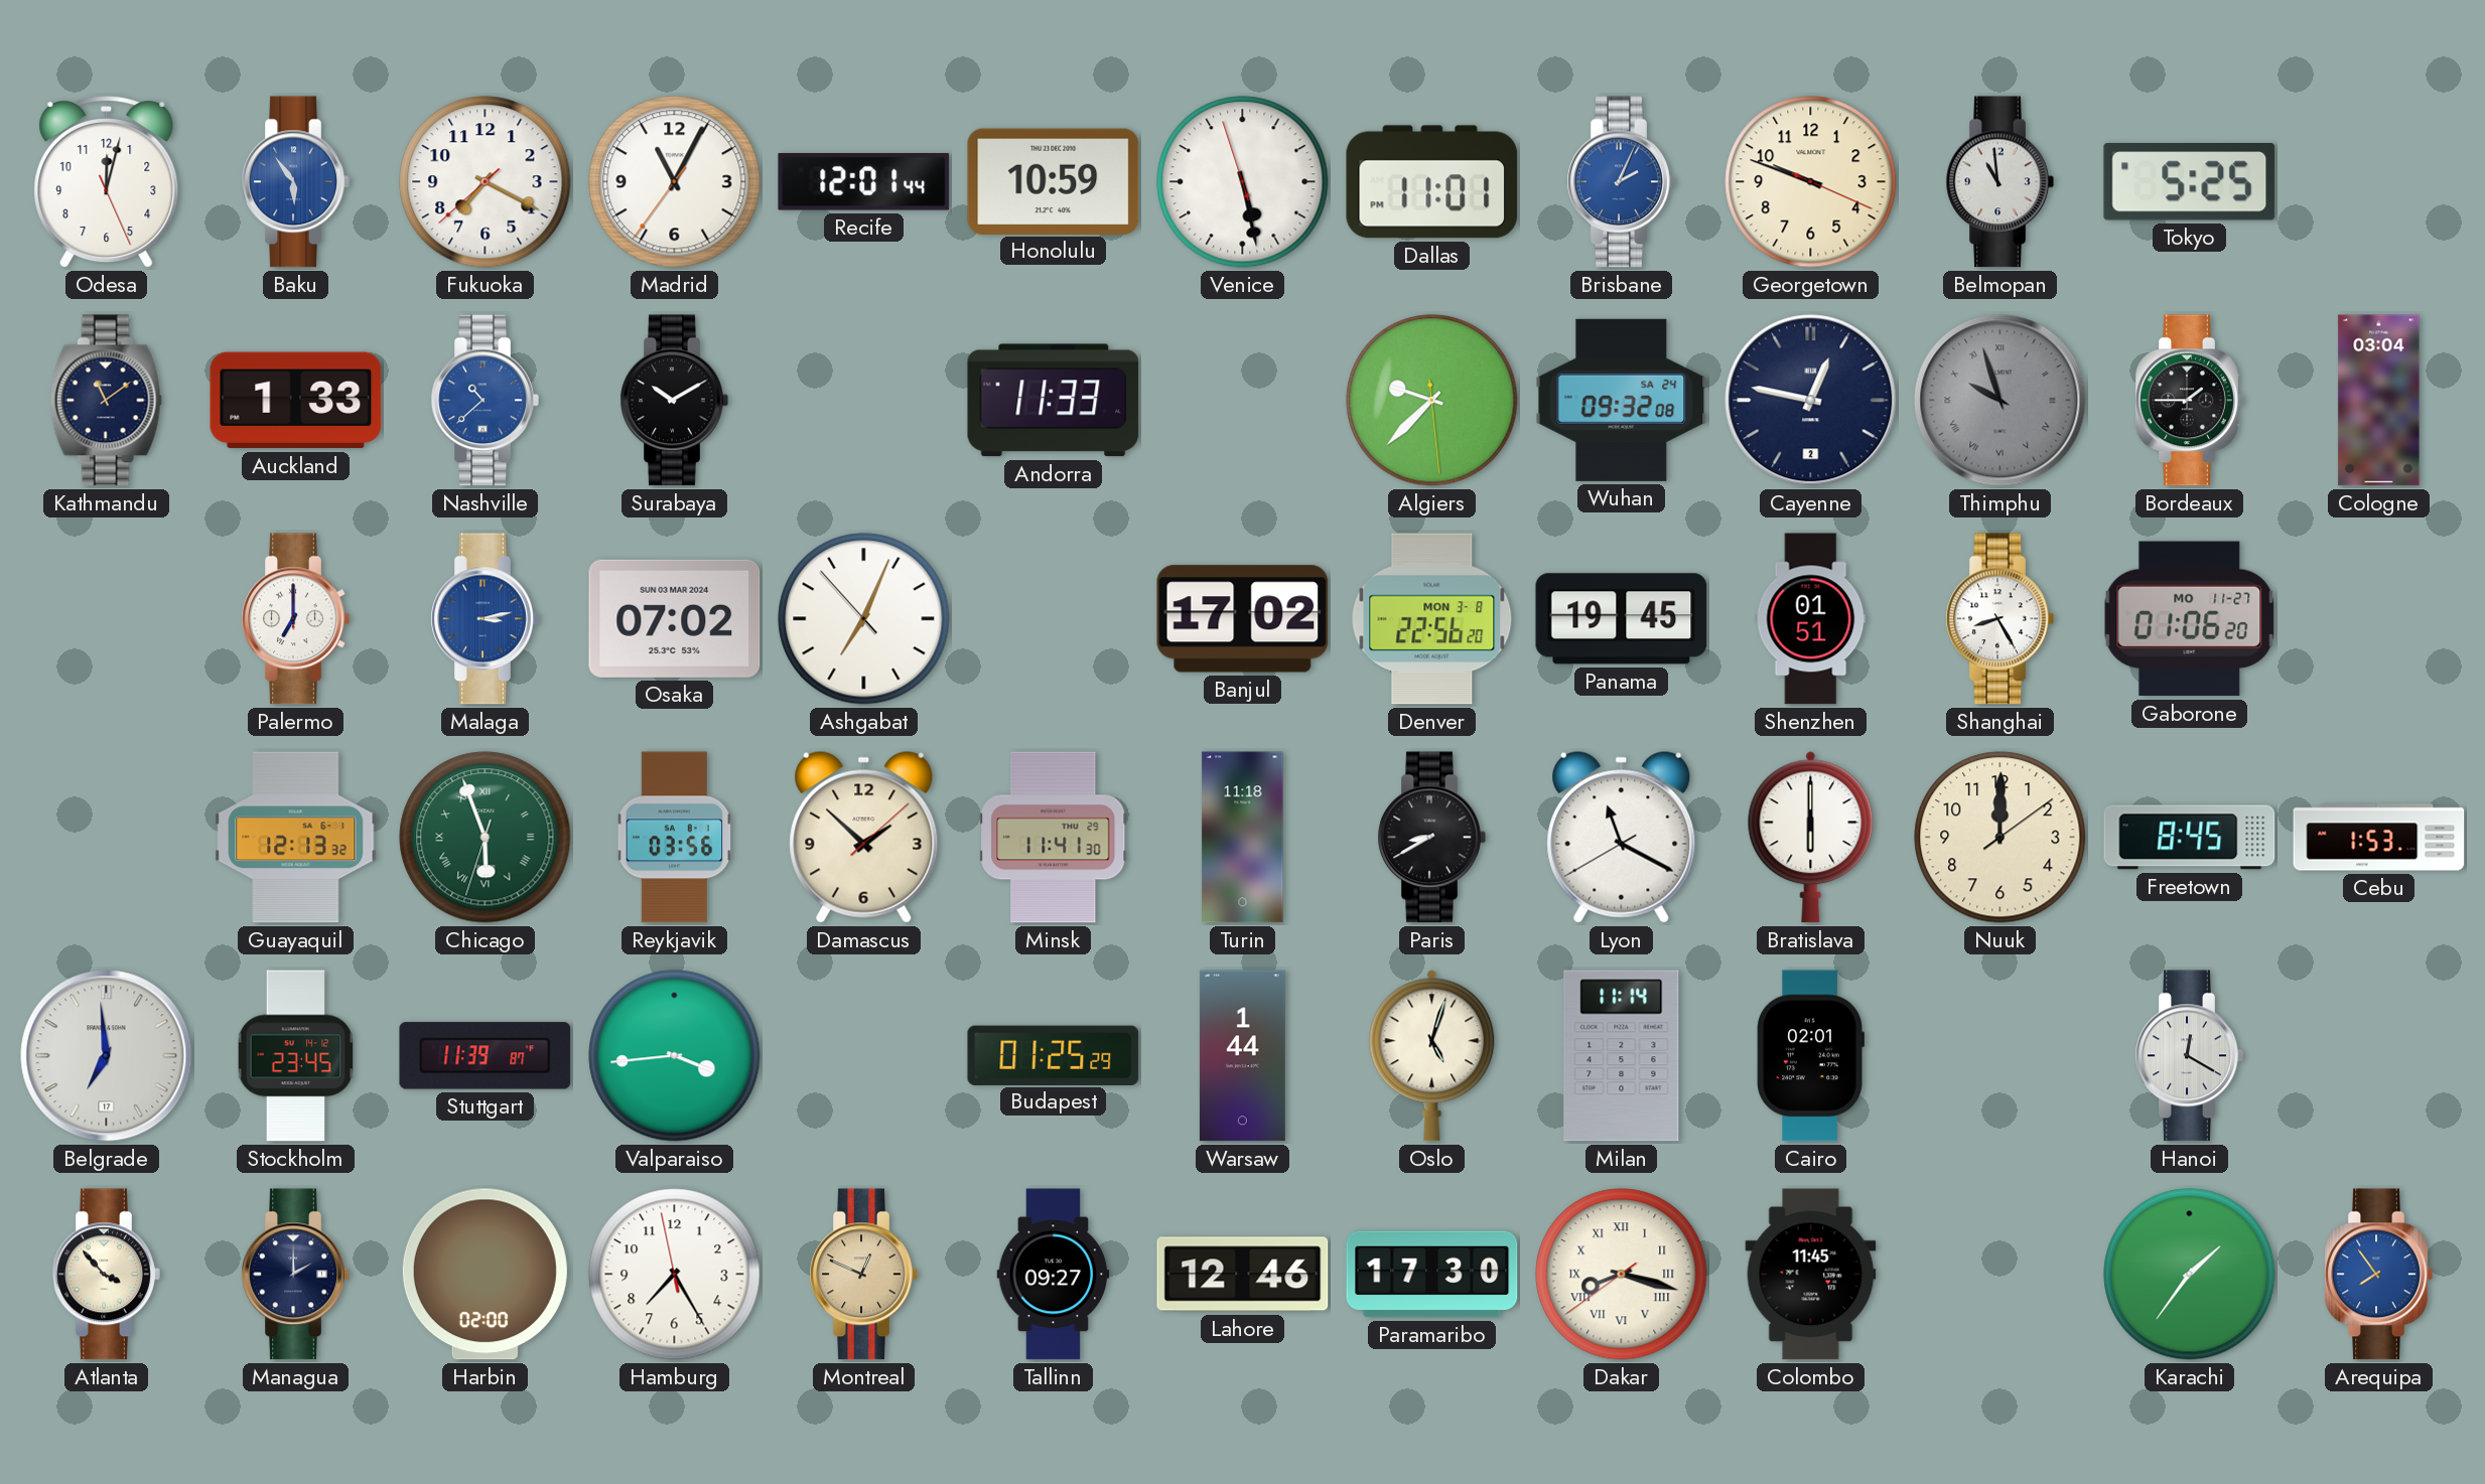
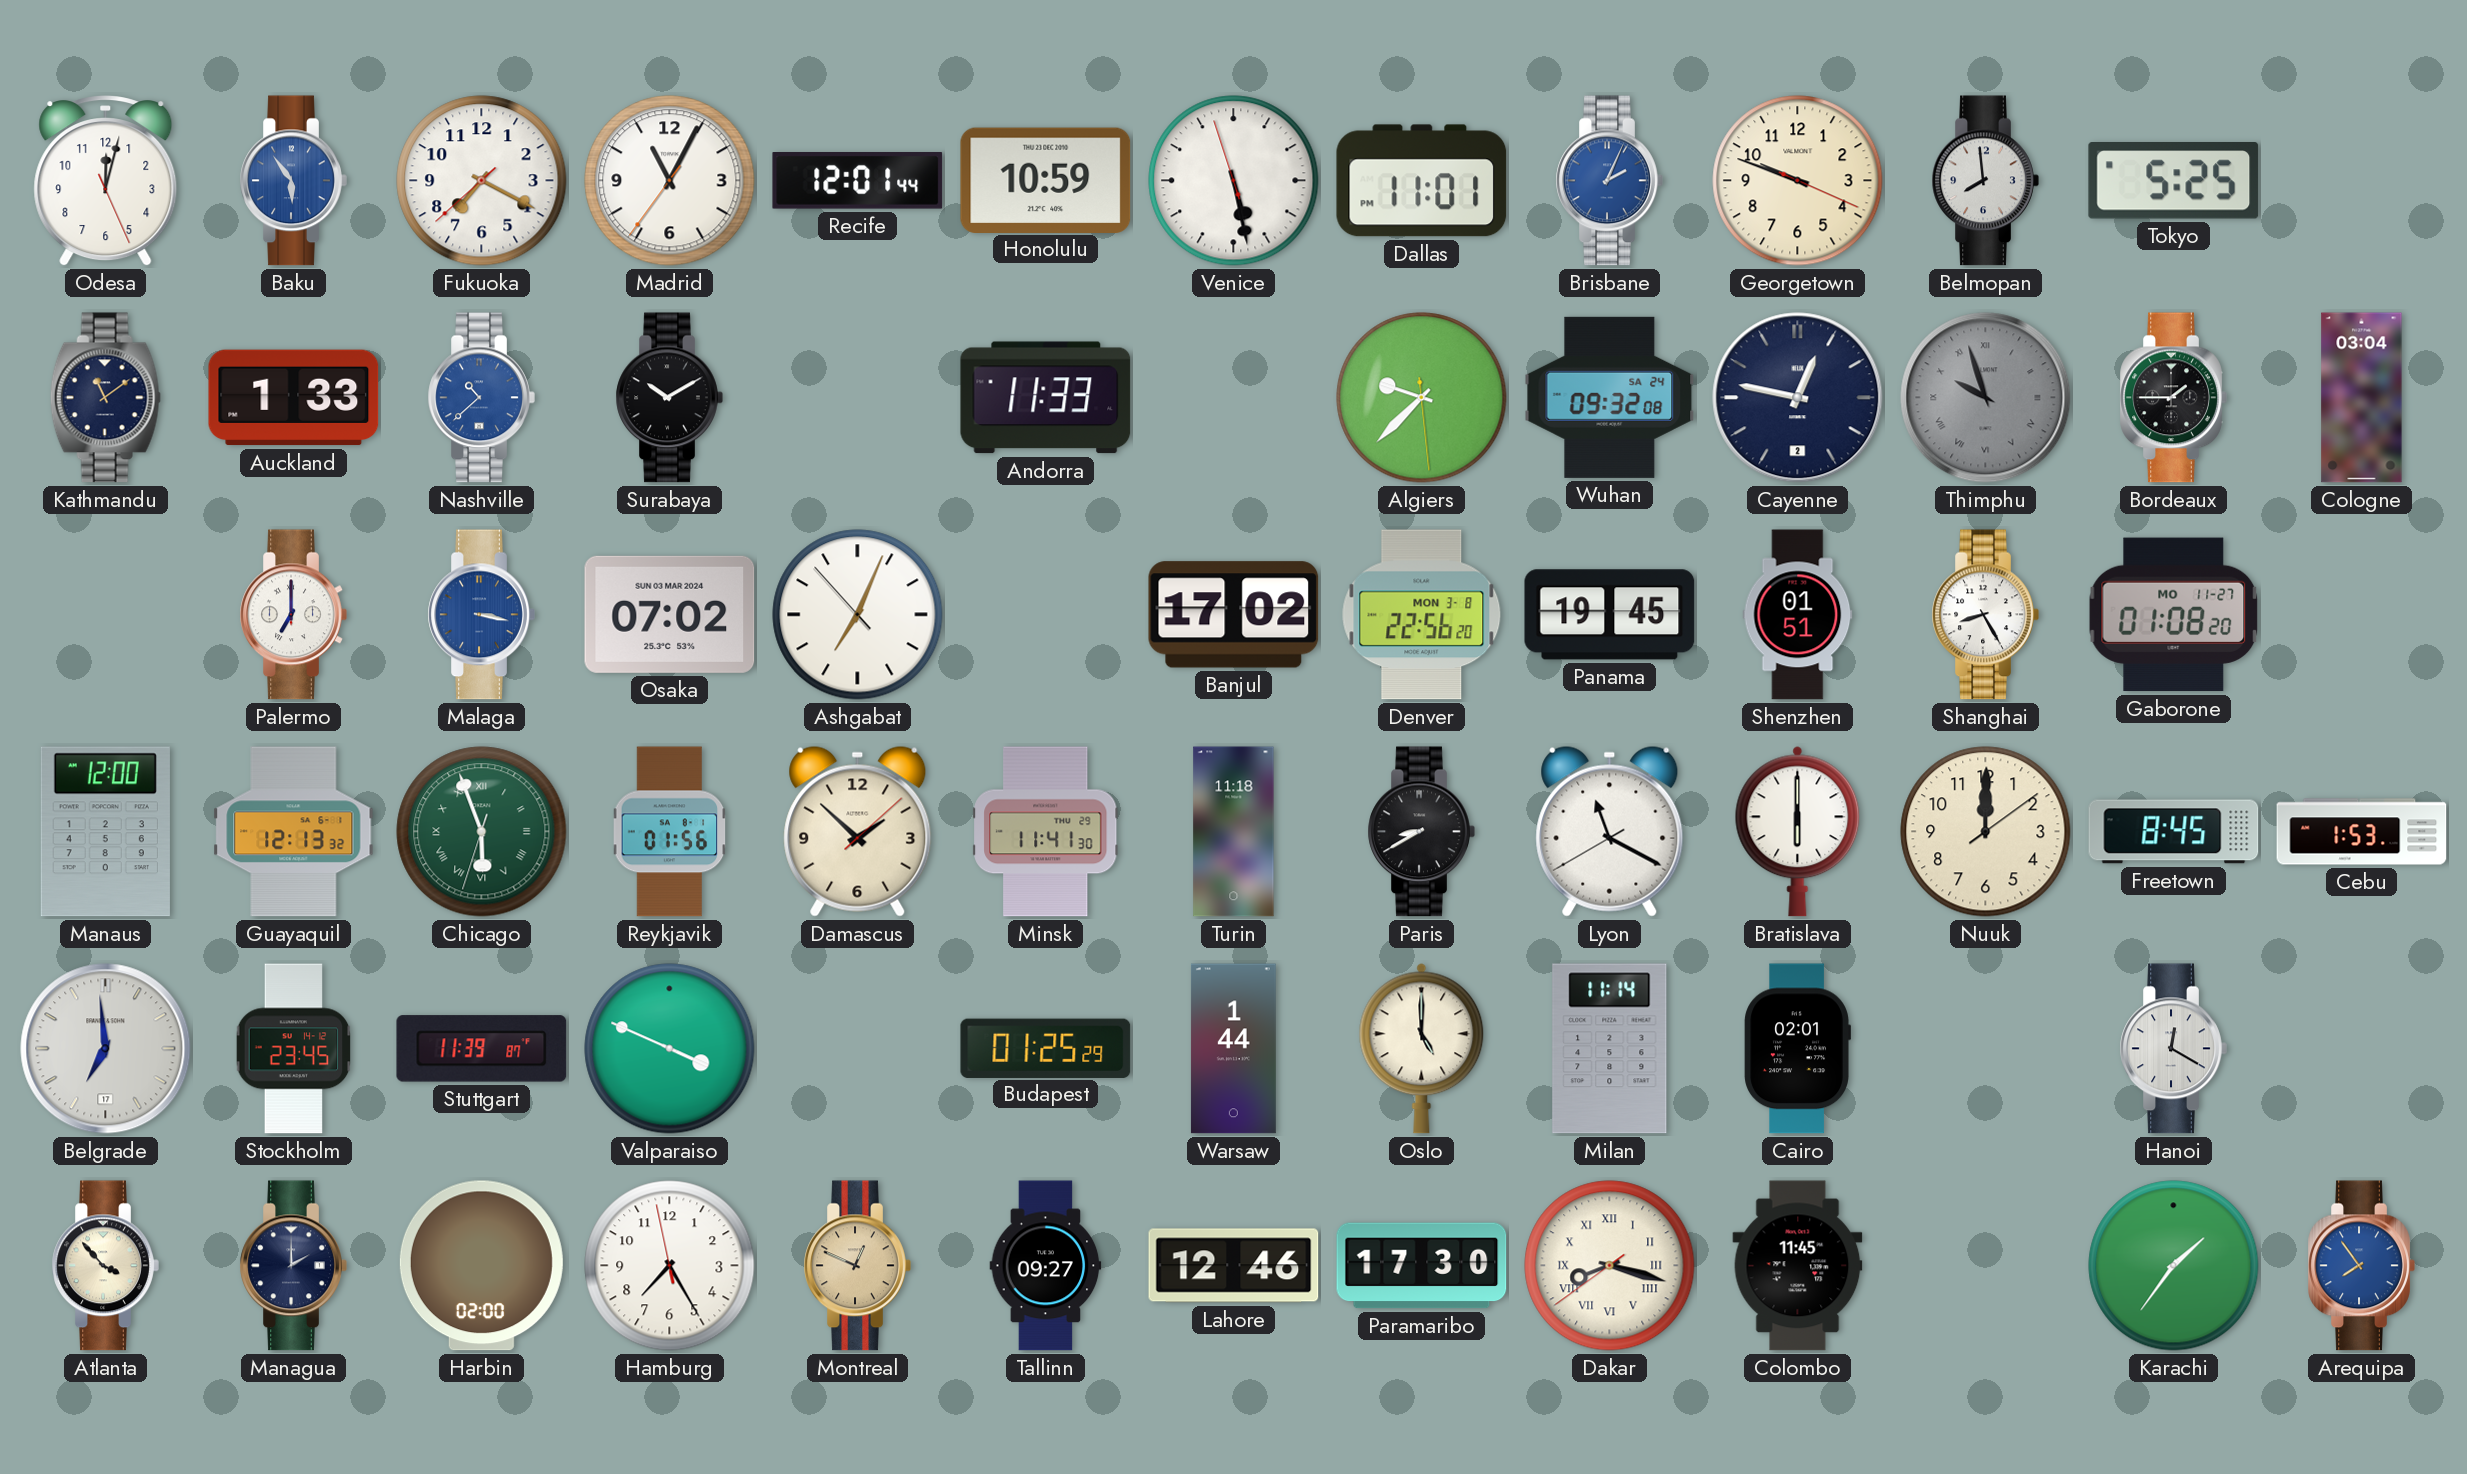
Belmopan: 10:59 -> 7:59 (1985, 181)
Malaga: 3:13 -> 3:17 (481, 615)
Gaborone: 01:06 -> 01:08 (2174, 615)
Manaus: none -> 12:00 (105, 832)
Reykjavik: 03:56 -> 01:56 (670, 832)
Valparaiso: 3:44 -> 3:49 (670, 1049)
Oslo: 5:03 -> 5:00 (1422, 1049)
